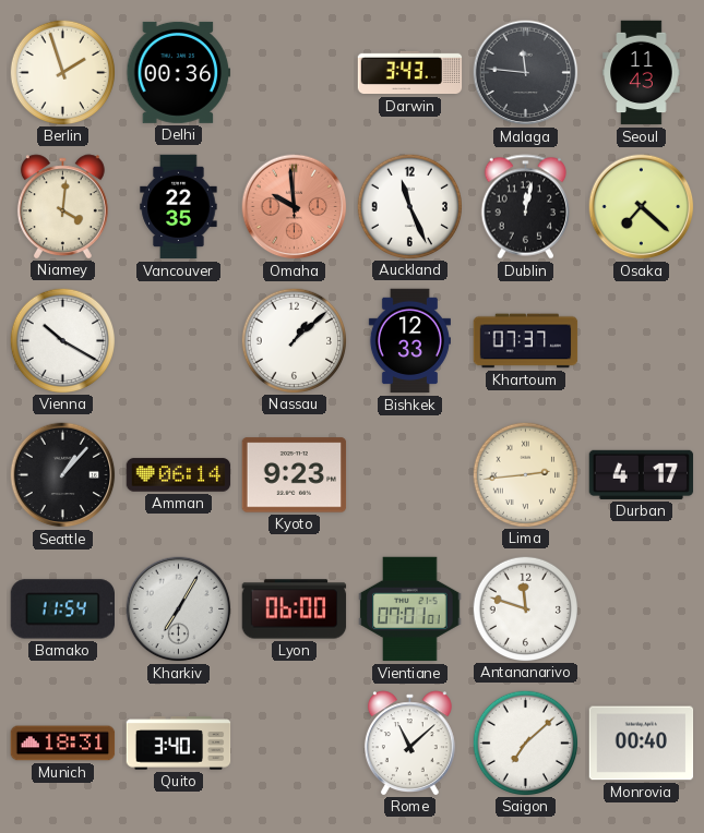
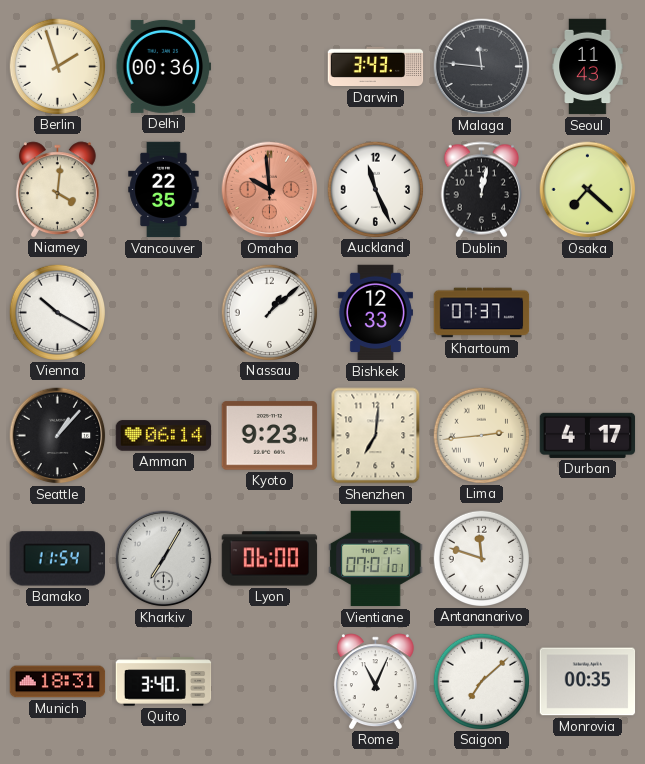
Shenzhen: none -> 7:01 (376, 436)
Rome: 11:08 -> 11:04 (375, 681)
Monrovia: 00:40 -> 00:35 (588, 682)
